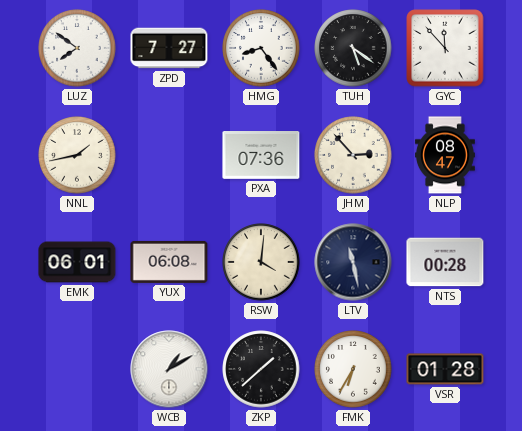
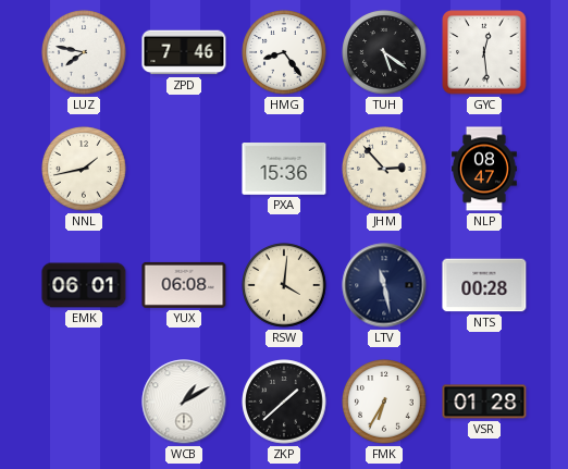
LUZ: 7:51 -> 7:47 (84, 52)
ZPD: 7:27 -> 7:46 (184, 52)
GYC: 11:53 -> 12:29 (484, 52)
PXA: 07:36 -> 15:36 (284, 170)
